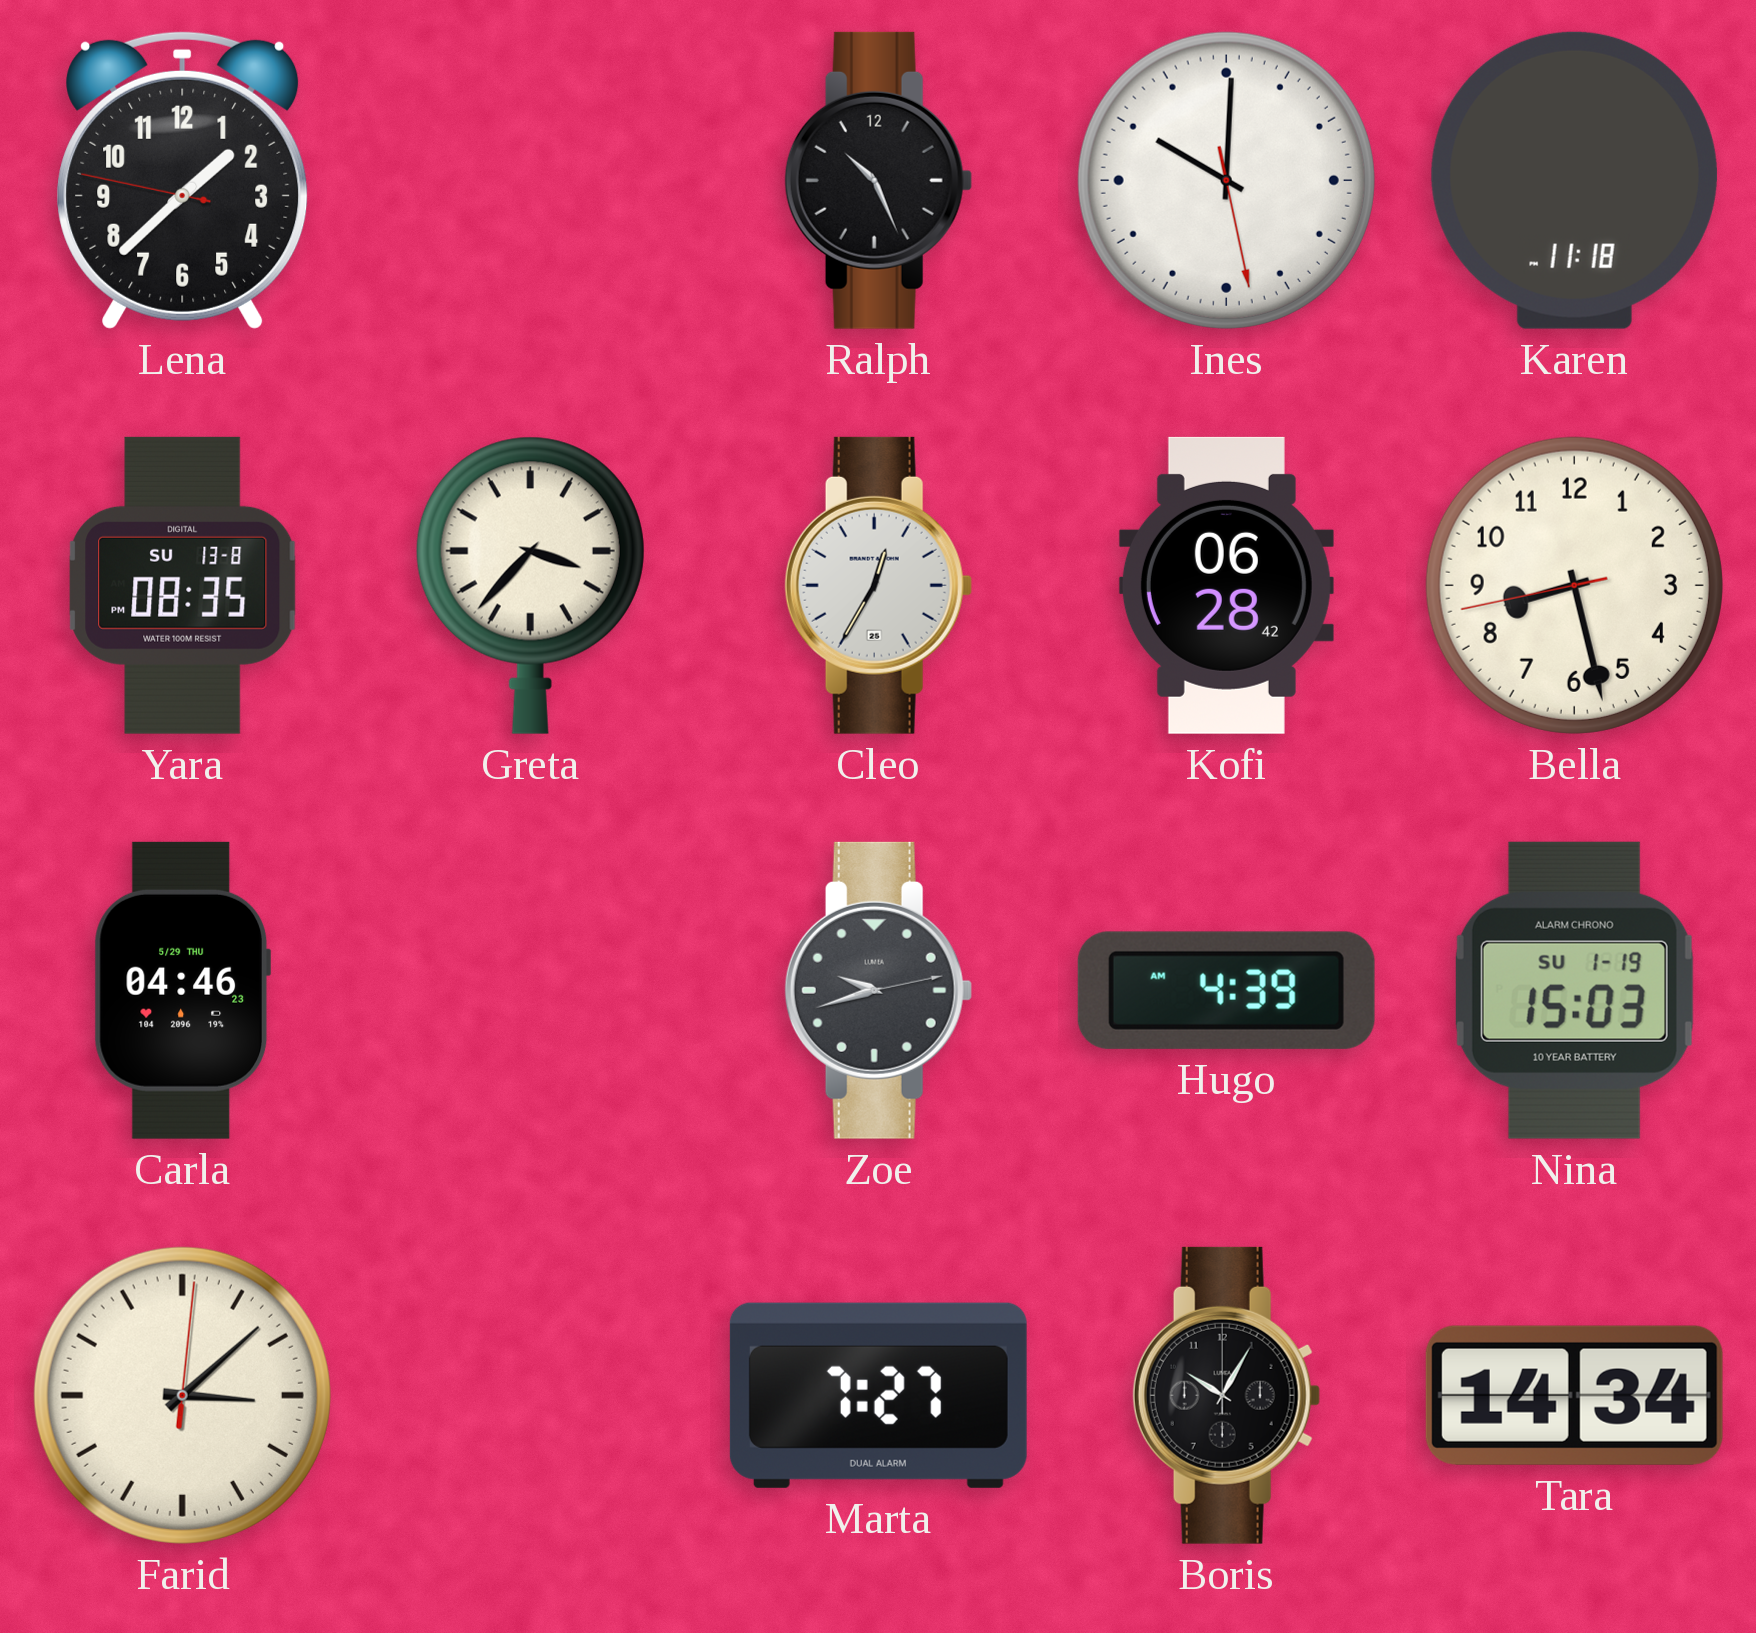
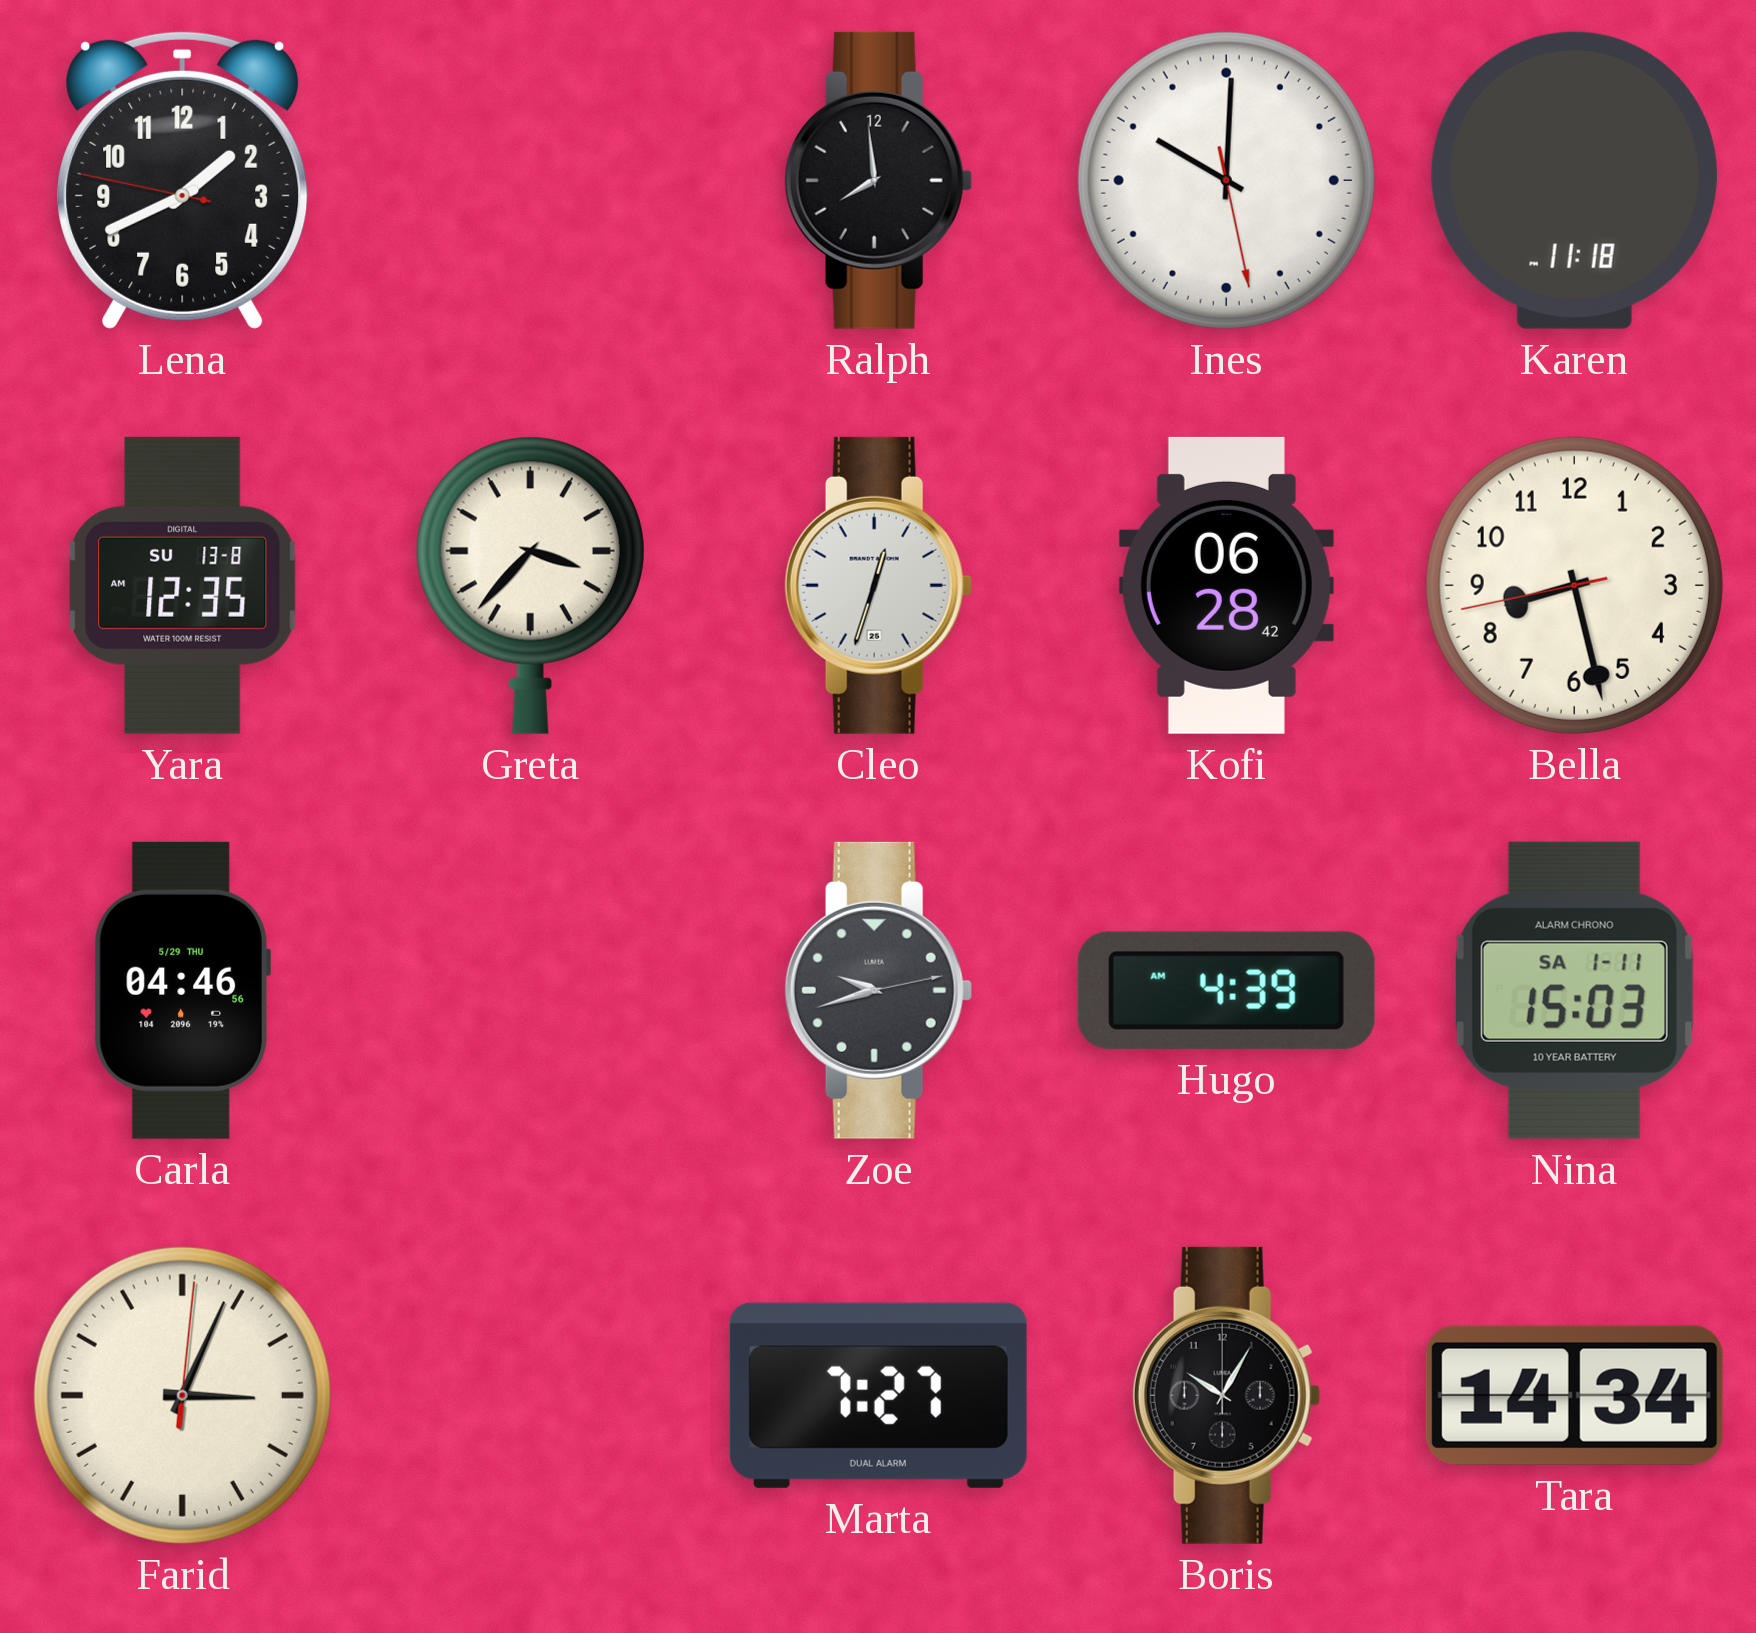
Lena: 1:37 -> 1:40 (183, 180)
Ralph: 10:26 -> 7:59 (878, 180)
Yara: 08:35 -> 12:35 (183, 585)
Cleo: 12:35 -> 12:33 (878, 585)
Carla: 04:46:23 -> 04:46:56 (182, 990)
Nina date: SU 1-19 -> SA 1-11 (1574, 990)
Farid: 3:08 -> 3:04 (182, 1395)
